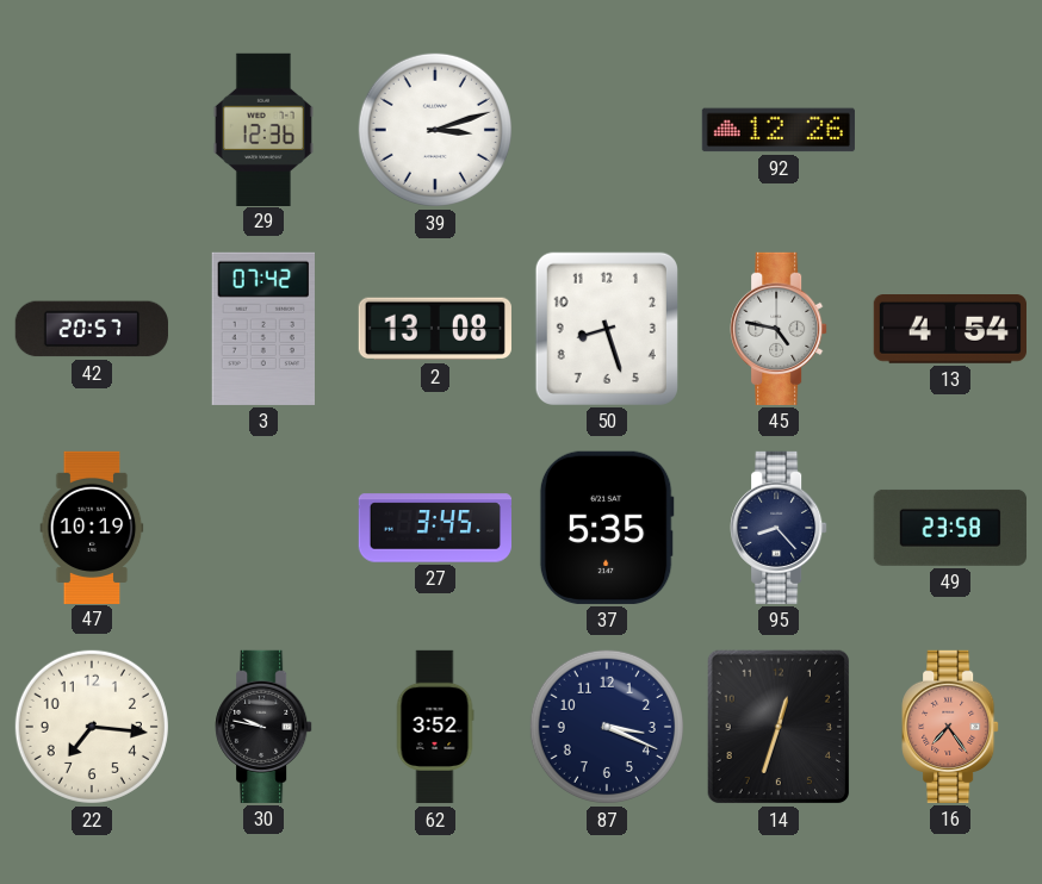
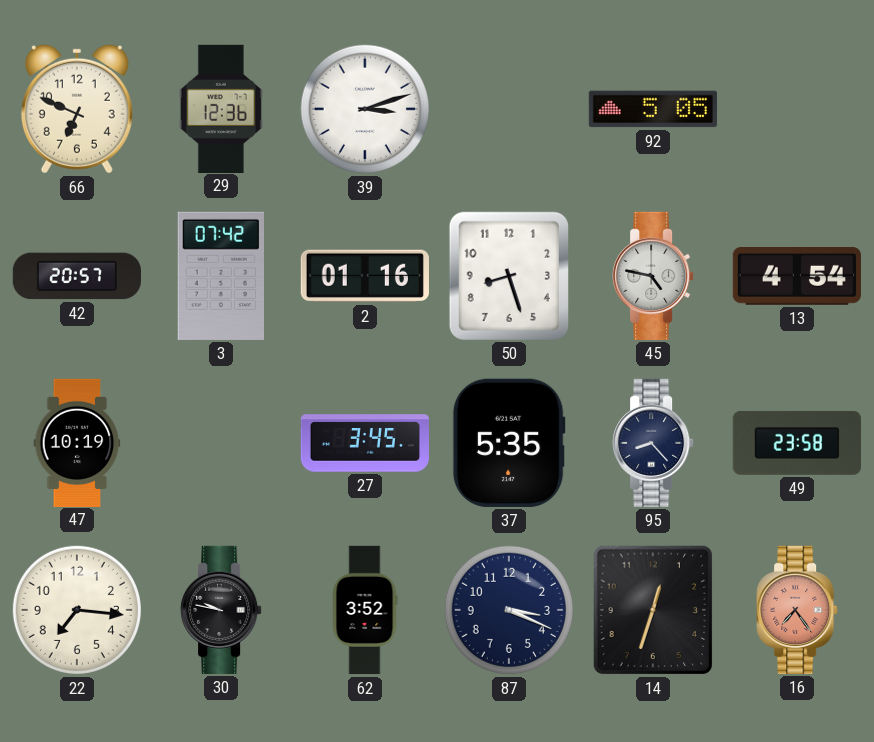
66: none -> 6:49 (77, 109)
92: 12:26 -> 5:05 (653, 109)
2: 13:08 -> 01:16 (365, 276)
